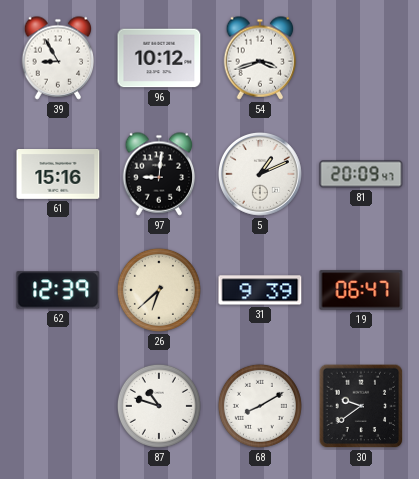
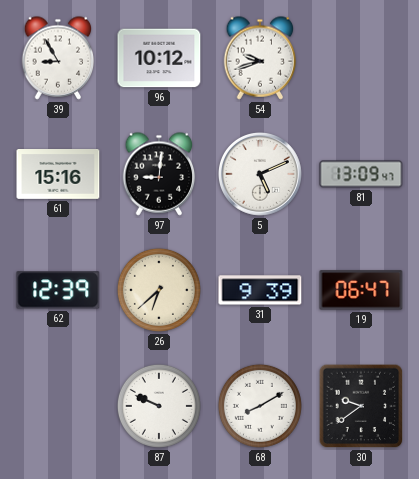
54: 3:42 -> 9:42 (260, 58)
5: 1:11 -> 5:11 (260, 174)
81: 20:09 -> 13:09 (361, 174)
87: 10:48 -> 9:49 (159, 406)
